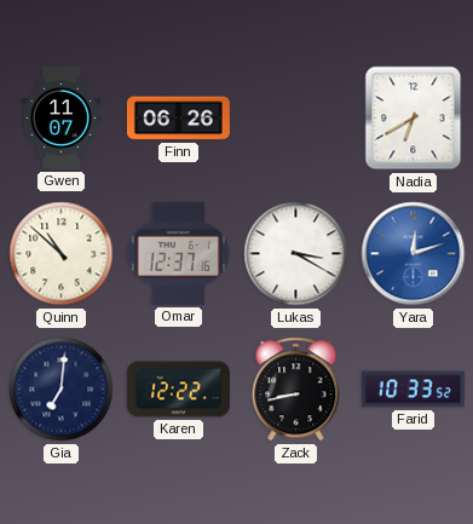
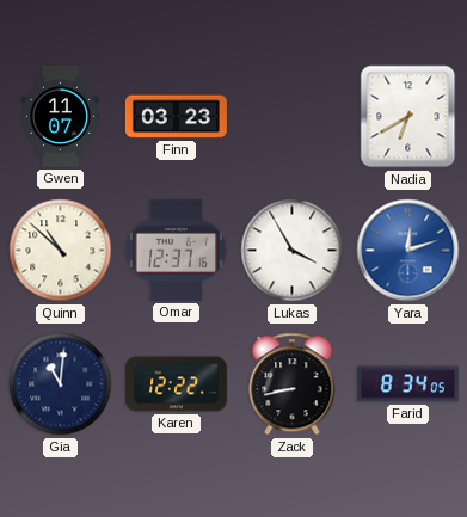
Finn: 06:26 -> 03:23 (176, 117)
Lukas: 3:20 -> 3:55 (293, 251)
Gia: 7:01 -> 11:01 (61, 384)
Farid: 10:33 -> 8:34 (407, 384)
